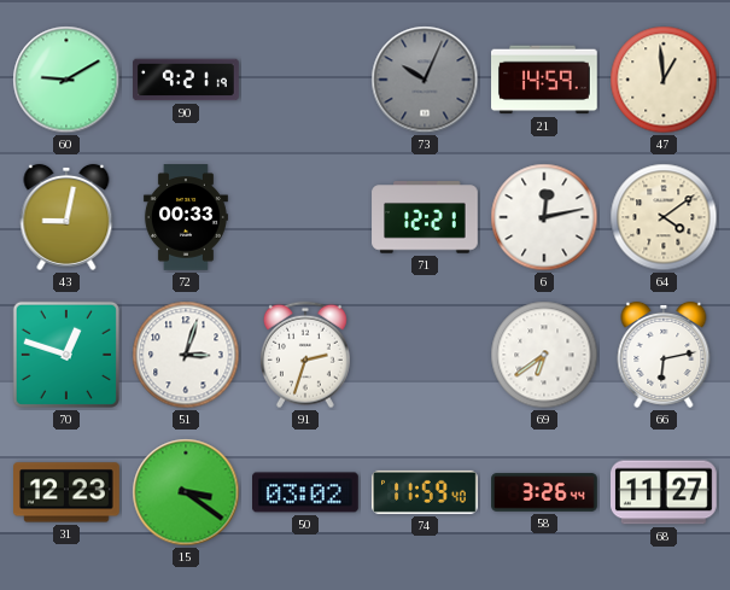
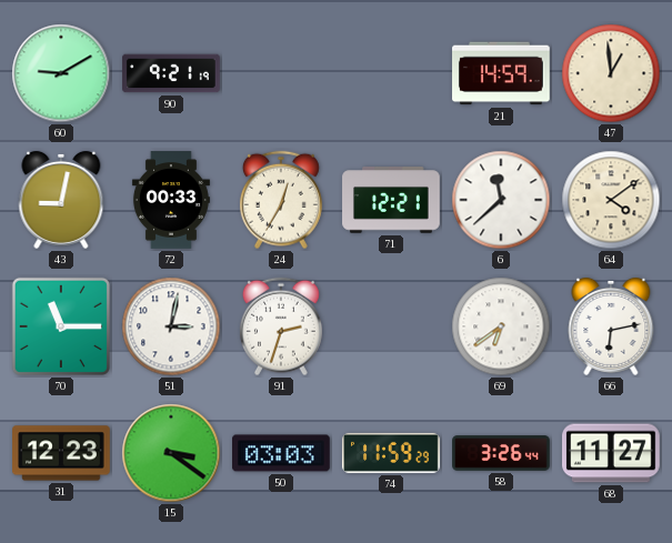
73: 10:04 -> none (425, 80)
24: none -> 12:35 (281, 200)
6: 12:13 -> 11:38 (501, 200)
70: 12:48 -> 11:15 (61, 326)
51: 3:03 -> 3:02 (171, 326)
50: 03:02 -> 03:03 (282, 453)
74: 11:59:40 -> 11:59:29 (392, 453)
